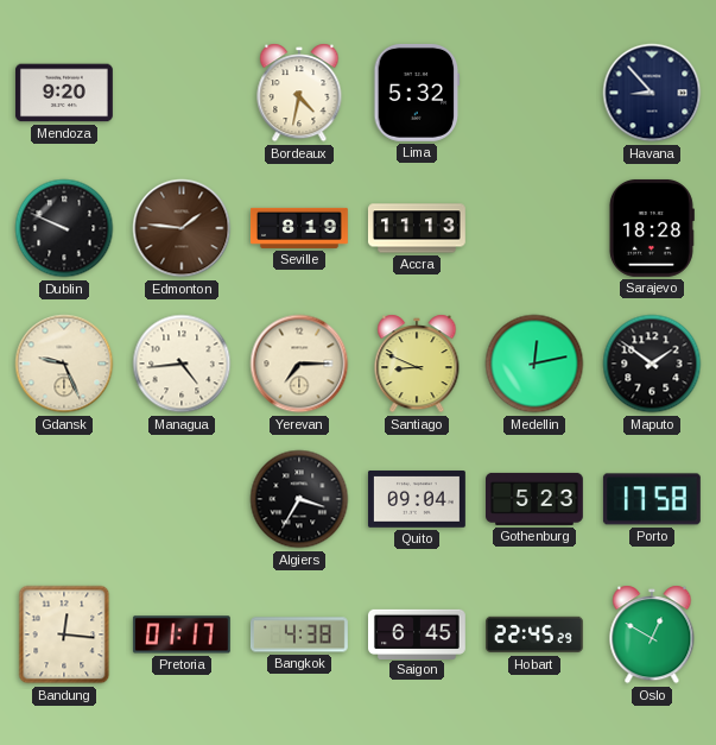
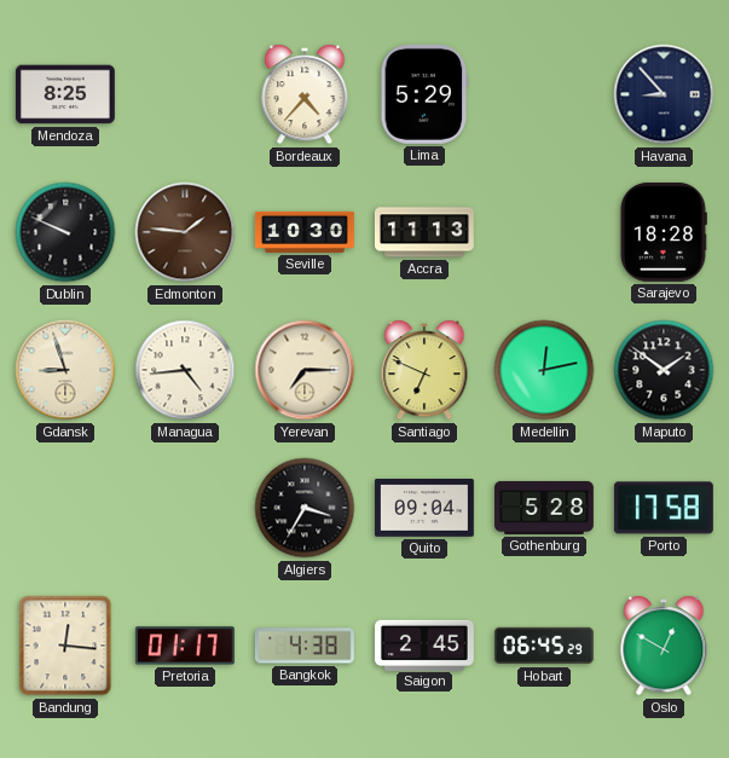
Mendoza: 9:20 -> 8:25 (65, 94)
Bordeaux: 4:32 -> 4:37 (305, 94)
Lima: 5:32 -> 5:29 (424, 94)
Seville: 8:19 -> 10:30 (306, 232)
Gdansk: 9:26 -> 8:57 (65, 370)
Santiago: 8:49 -> 6:49 (424, 370)
Gothenburg: 5:23 -> 5:28 (545, 508)
Saigon: 6:45 -> 2:45 (426, 644)
Hobart: 22:45 -> 06:45 (545, 646)
